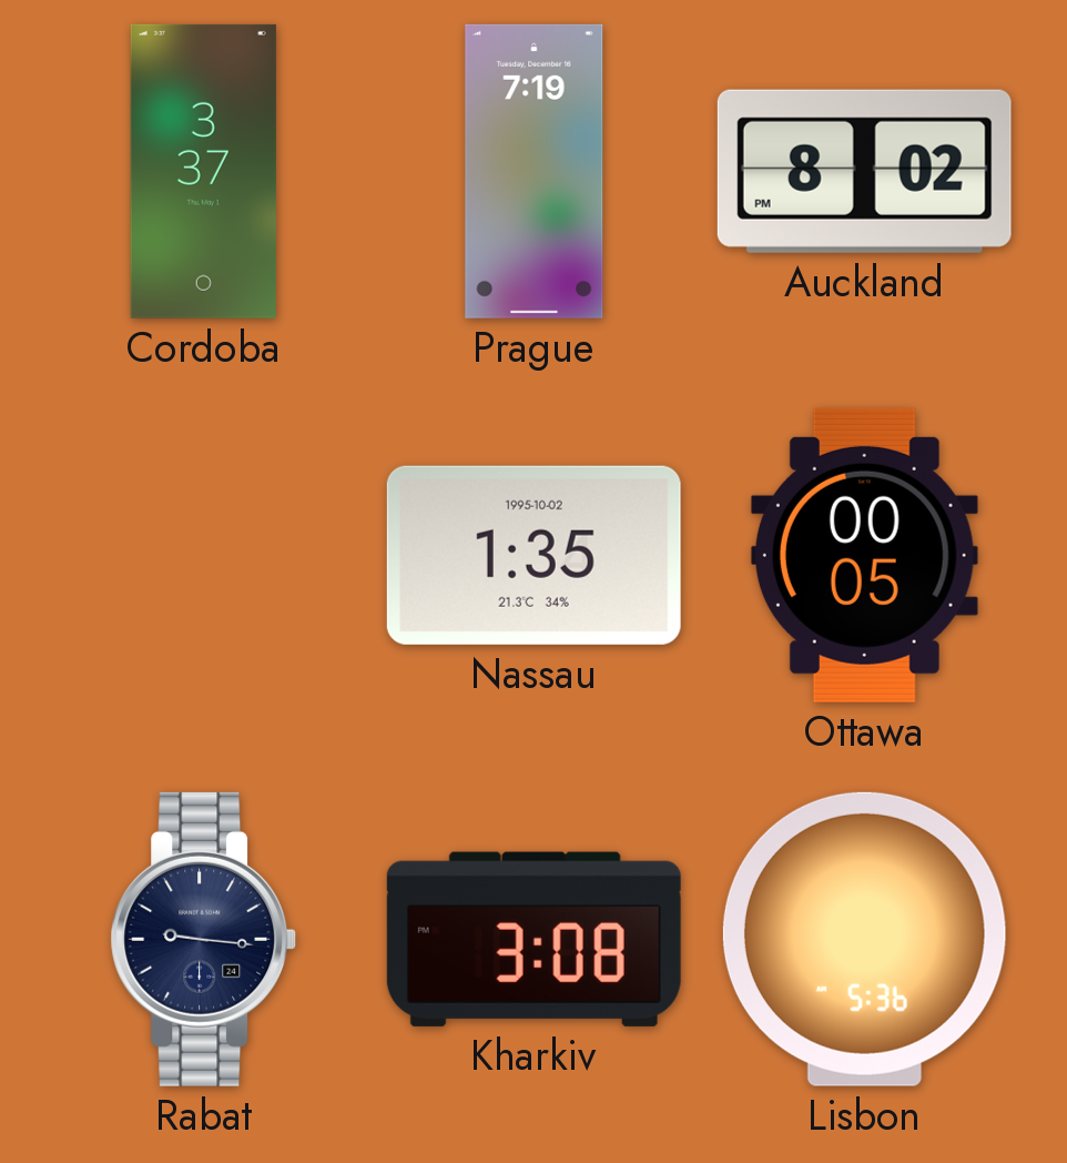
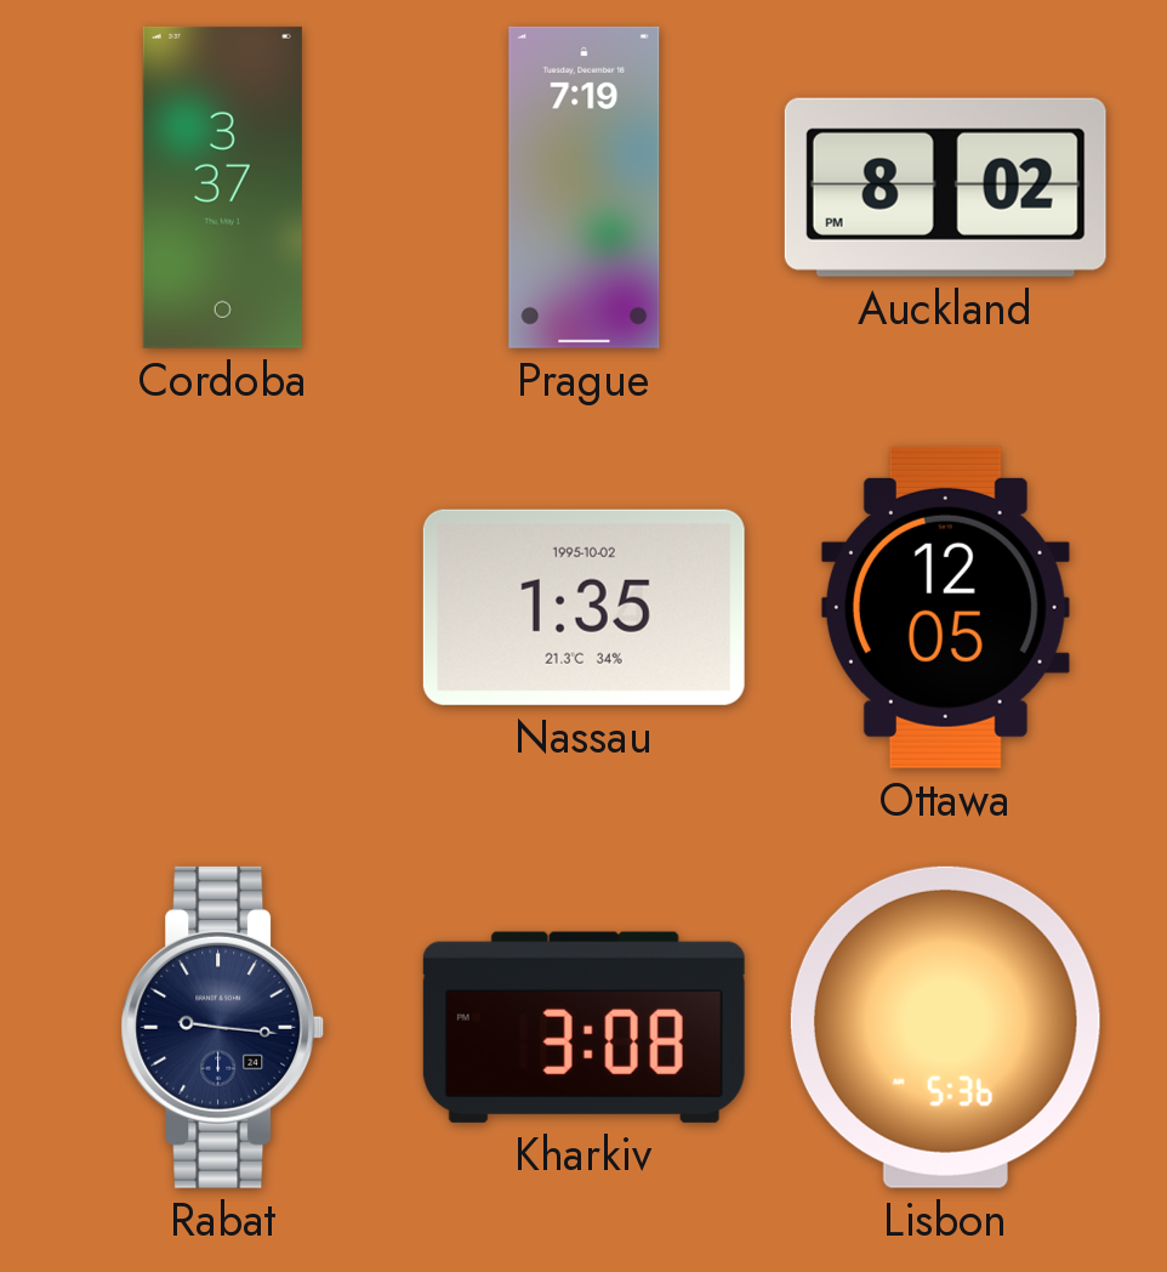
Ottawa: 00:05 -> 12:05 (945, 607)
